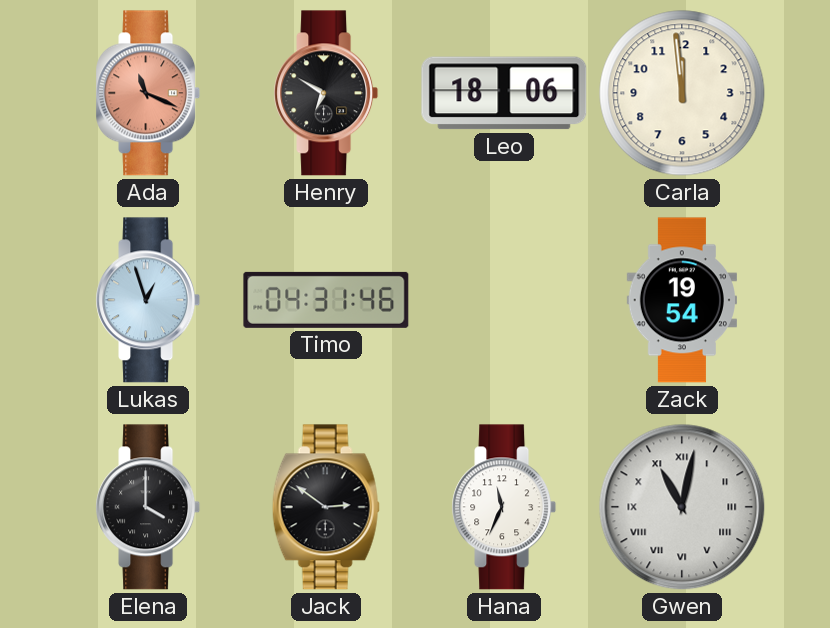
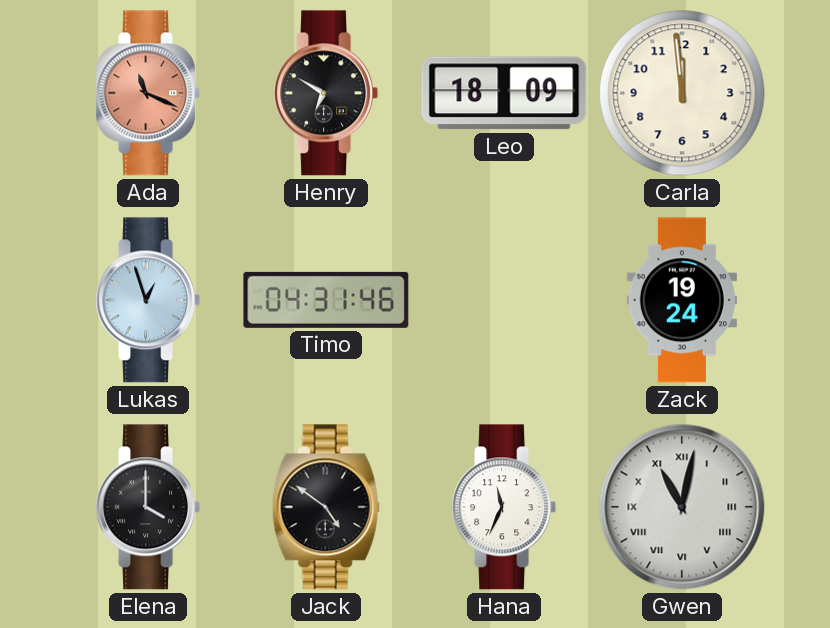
Leo: 18:06 -> 18:09 (504, 93)
Zack: 19:54 -> 19:24 (682, 300)
Jack: 2:51 -> 4:51 (326, 507)
